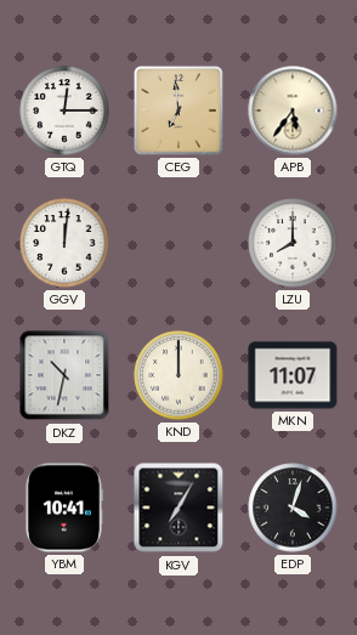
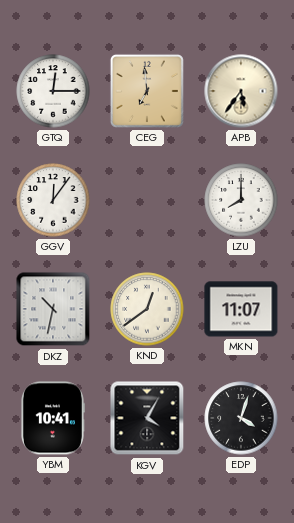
GGV: 12:01 -> 12:06 (53, 200)
KND: 12:00 -> 12:39 (147, 309)
KGV: 7:05 -> 4:05 (147, 418)
